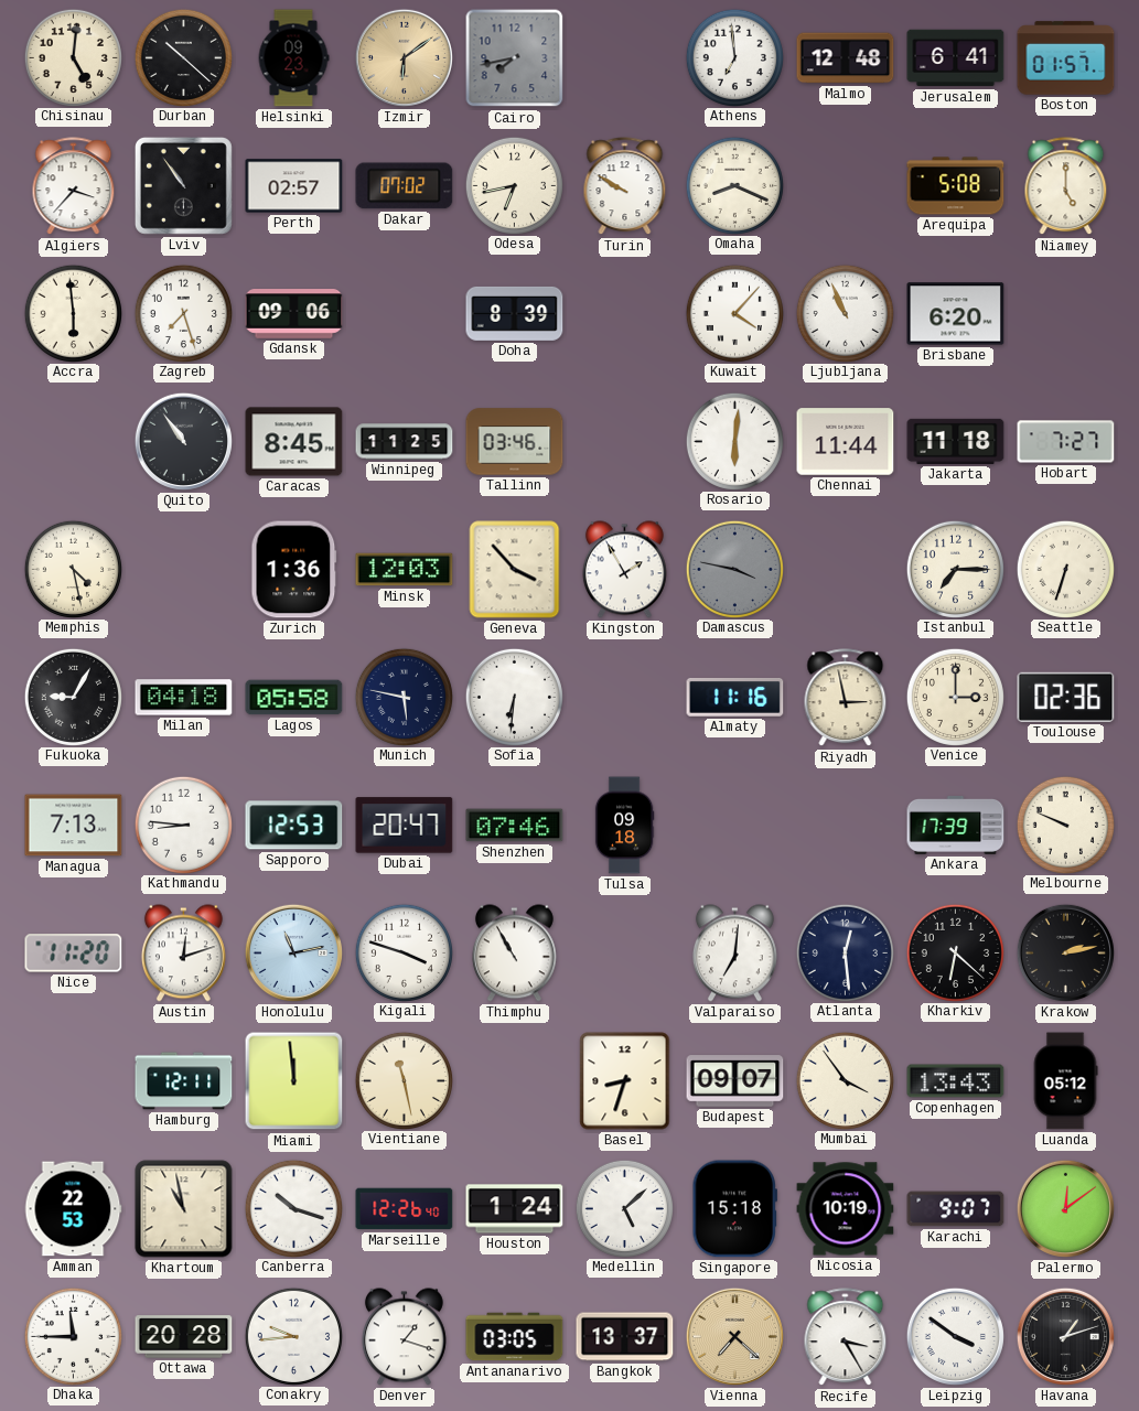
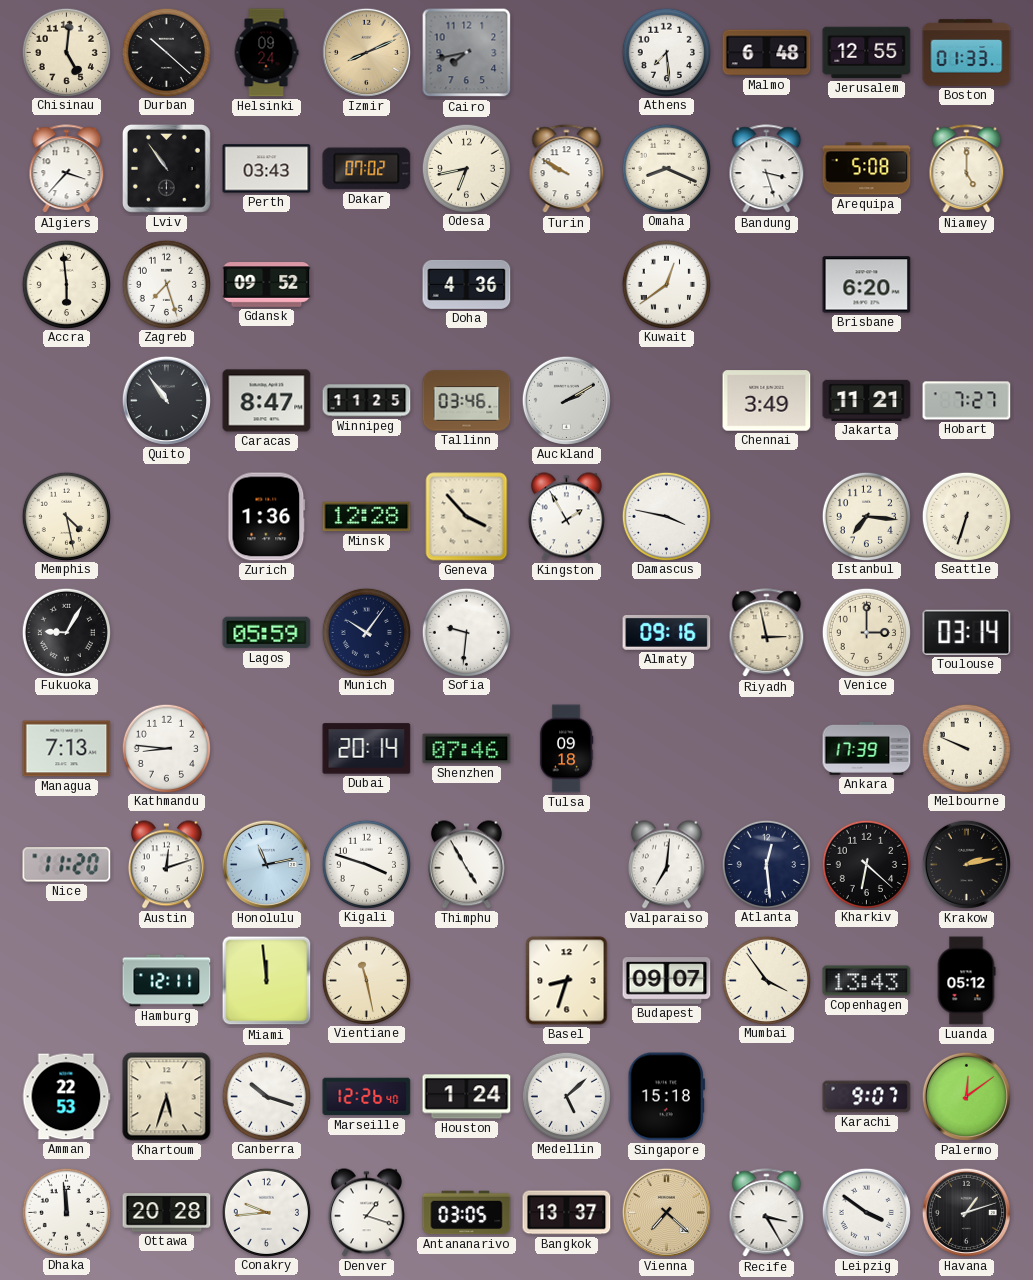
Helsinki: 09:23 -> 09:24 (266, 53)
Izmir: 6:09 -> 8:11 (366, 52)
Athens: 6:59 -> 7:29 (666, 52)
Malmo: 12:48 -> 6:48 (767, 53)
Jerusalem: 6:41 -> 12:55 (867, 53)
Boston: 01:57 -> 01:33 (967, 53)
Perth: 02:57 -> 03:43 (267, 169)
Bandung: none -> 3:27 (767, 169)
Gdansk: 09:06 -> 09:52 (267, 285)
Doha: 8:39 -> 4:36 (467, 284)
Kuwait: 4:07 -> 12:39 (666, 284)
Ljubljana: 10:56 -> none (845, 313)
Caracas: 8:45 -> 8:47 (267, 401)
Auckland: none -> 2:10 (566, 400)
Rosario: 6:01 -> none (734, 441)
Chennai: 11:44 -> 3:49 (767, 401)
Jakarta: 11:18 -> 11:21 (867, 400)
Minsk: 12:03 -> 12:28 (367, 517)
Damascus dial: grey -> white (666, 516)
Istanbul: 7:15 -> 7:16 (866, 516)
Milan: 04:18 -> none (184, 698)
Lagos: 05:58 -> 05:59 (267, 633)
Munich: 5:47 -> 10:06 (366, 632)
Sofia: 6:31 -> 9:31 (466, 632)
Almaty: 11:16 -> 09:16 (667, 632)
Toulouse: 02:36 -> 03:14 (967, 632)
Sapporo: 12:53 -> none (294, 826)
Dubai: 20:47 -> 20:14 (367, 749)
Thimphu: 10:55 -> 4:55 (466, 865)
Khartoum: 10:58 -> 5:33 (167, 1097)
Nicosia: 10:19 -> none (846, 1209)
Dhaka: 11:45 -> 11:59 (66, 1212)
